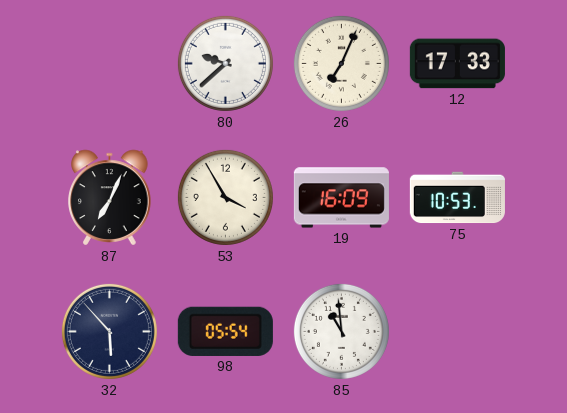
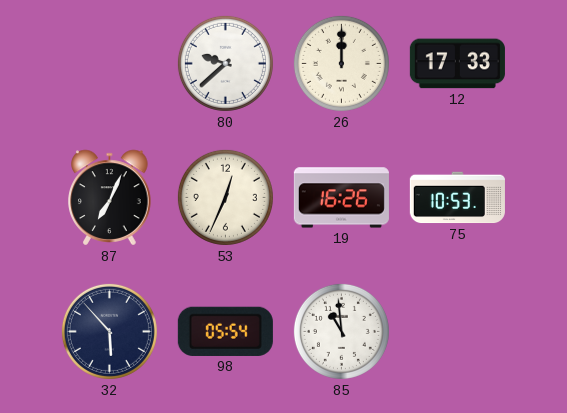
26: 7:04 -> 12:00 (341, 63)
53: 3:55 -> 12:34 (225, 197)
19: 16:09 -> 16:26 (341, 198)
